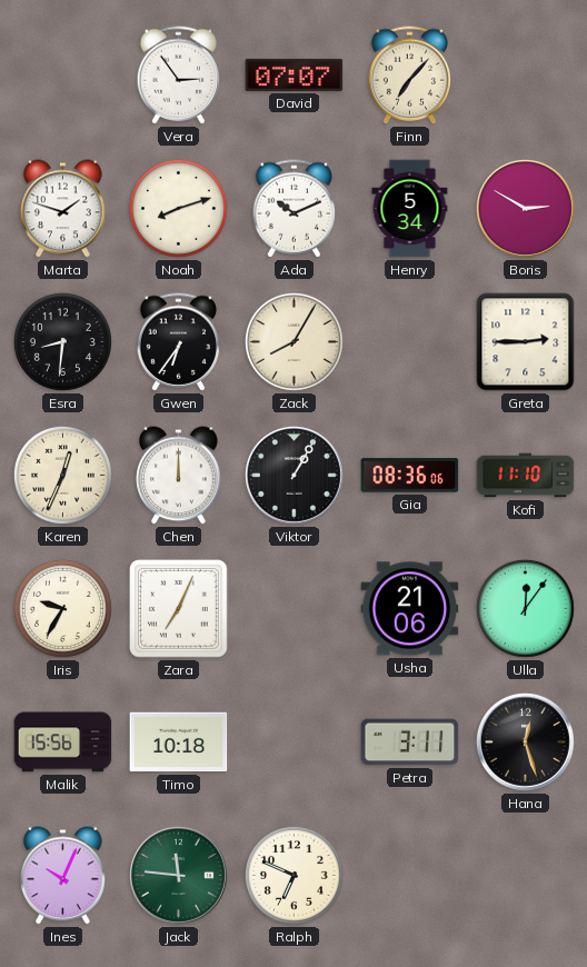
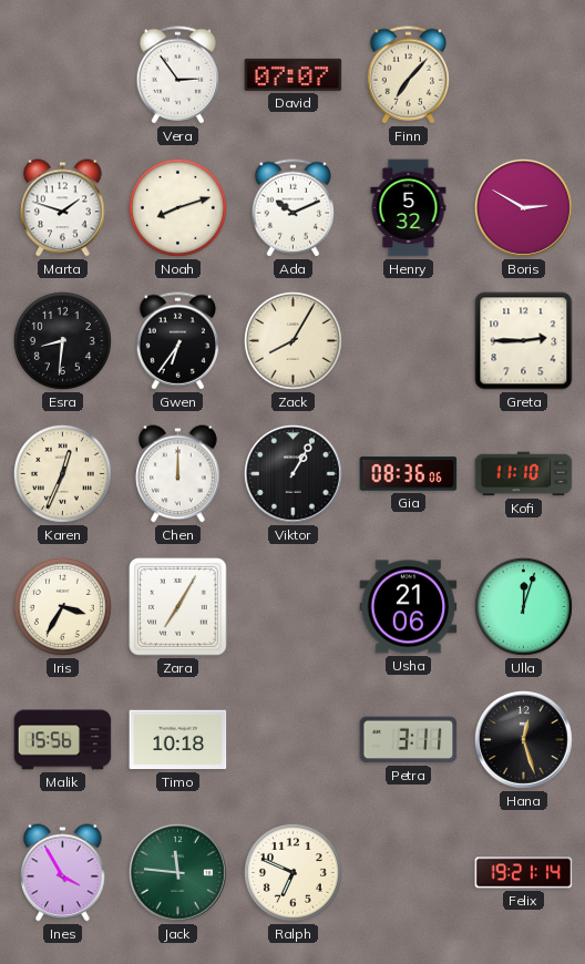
Henry: 5:34 -> 5:32 (409, 208)
Iris: 9:35 -> 3:35 (62, 606)
Zara: 7:04 -> 7:05 (178, 607)
Ulla: 12:06 -> 12:03 (523, 606)
Ines: 10:04 -> 3:55 (63, 873)
Felix: none -> 19:21 (524, 873)
